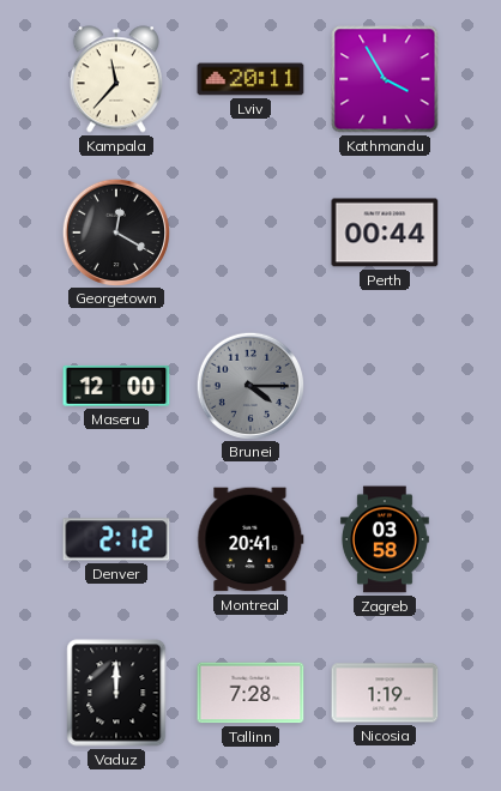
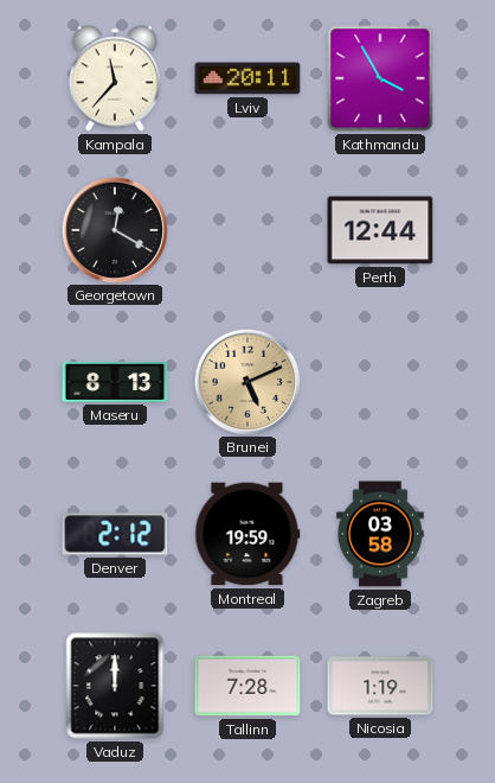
Perth: 00:44 -> 12:44 (380, 230)
Maseru: 12:00 -> 8:13 (115, 382)
Brunei: 4:15 -> 5:11 (246, 381)
Brunei dial: grey -> champagne (246, 381)
Montreal: 20:41 -> 19:59 (247, 534)
